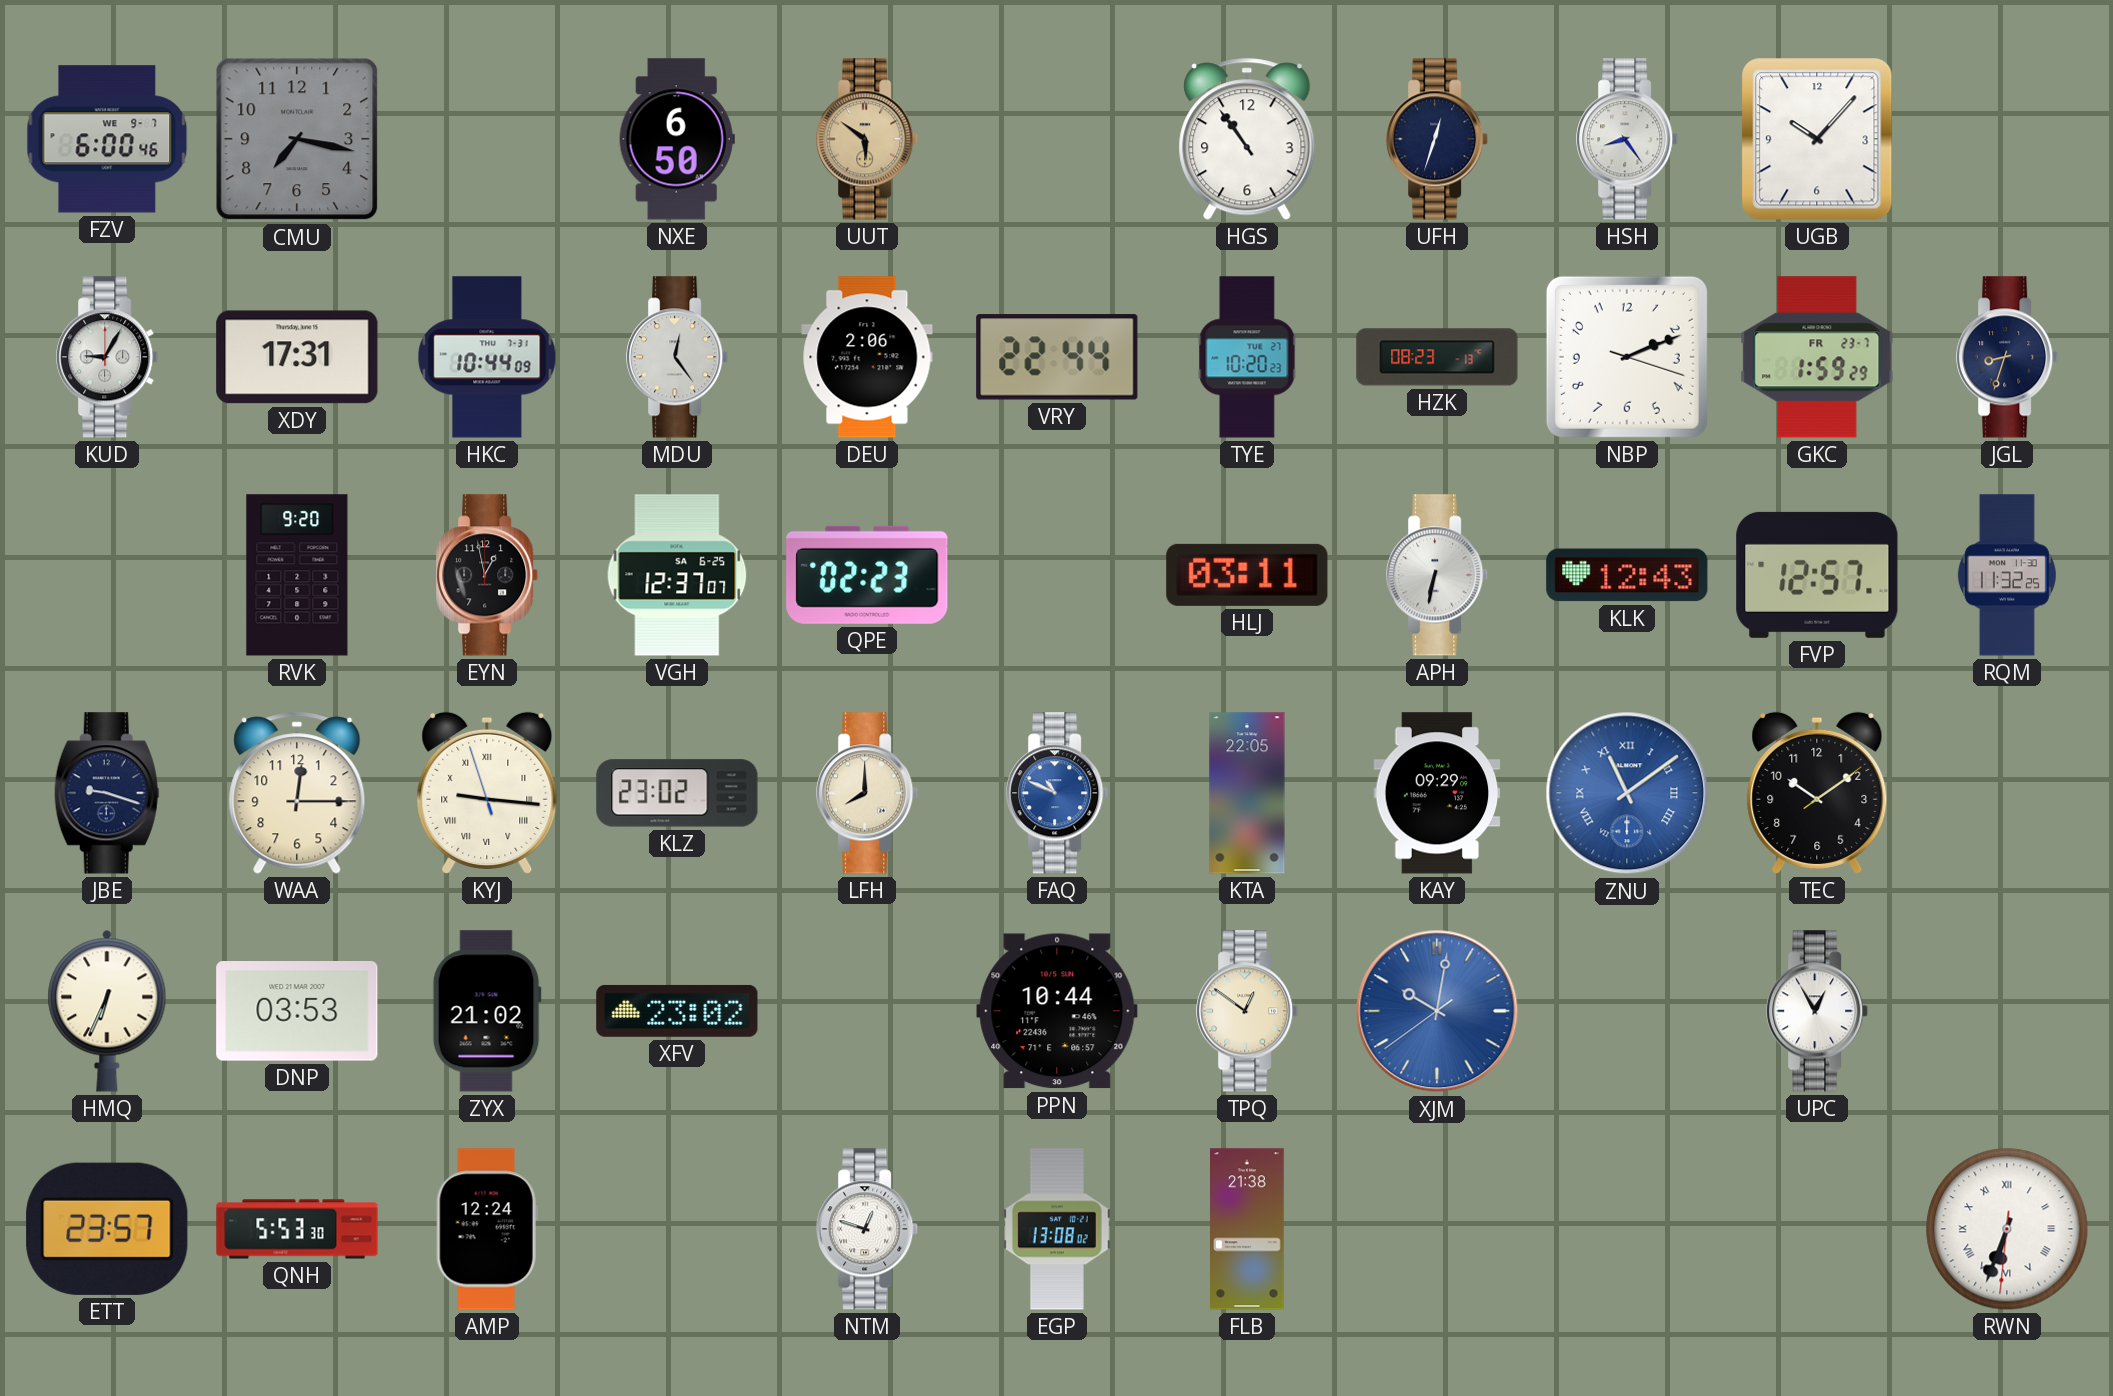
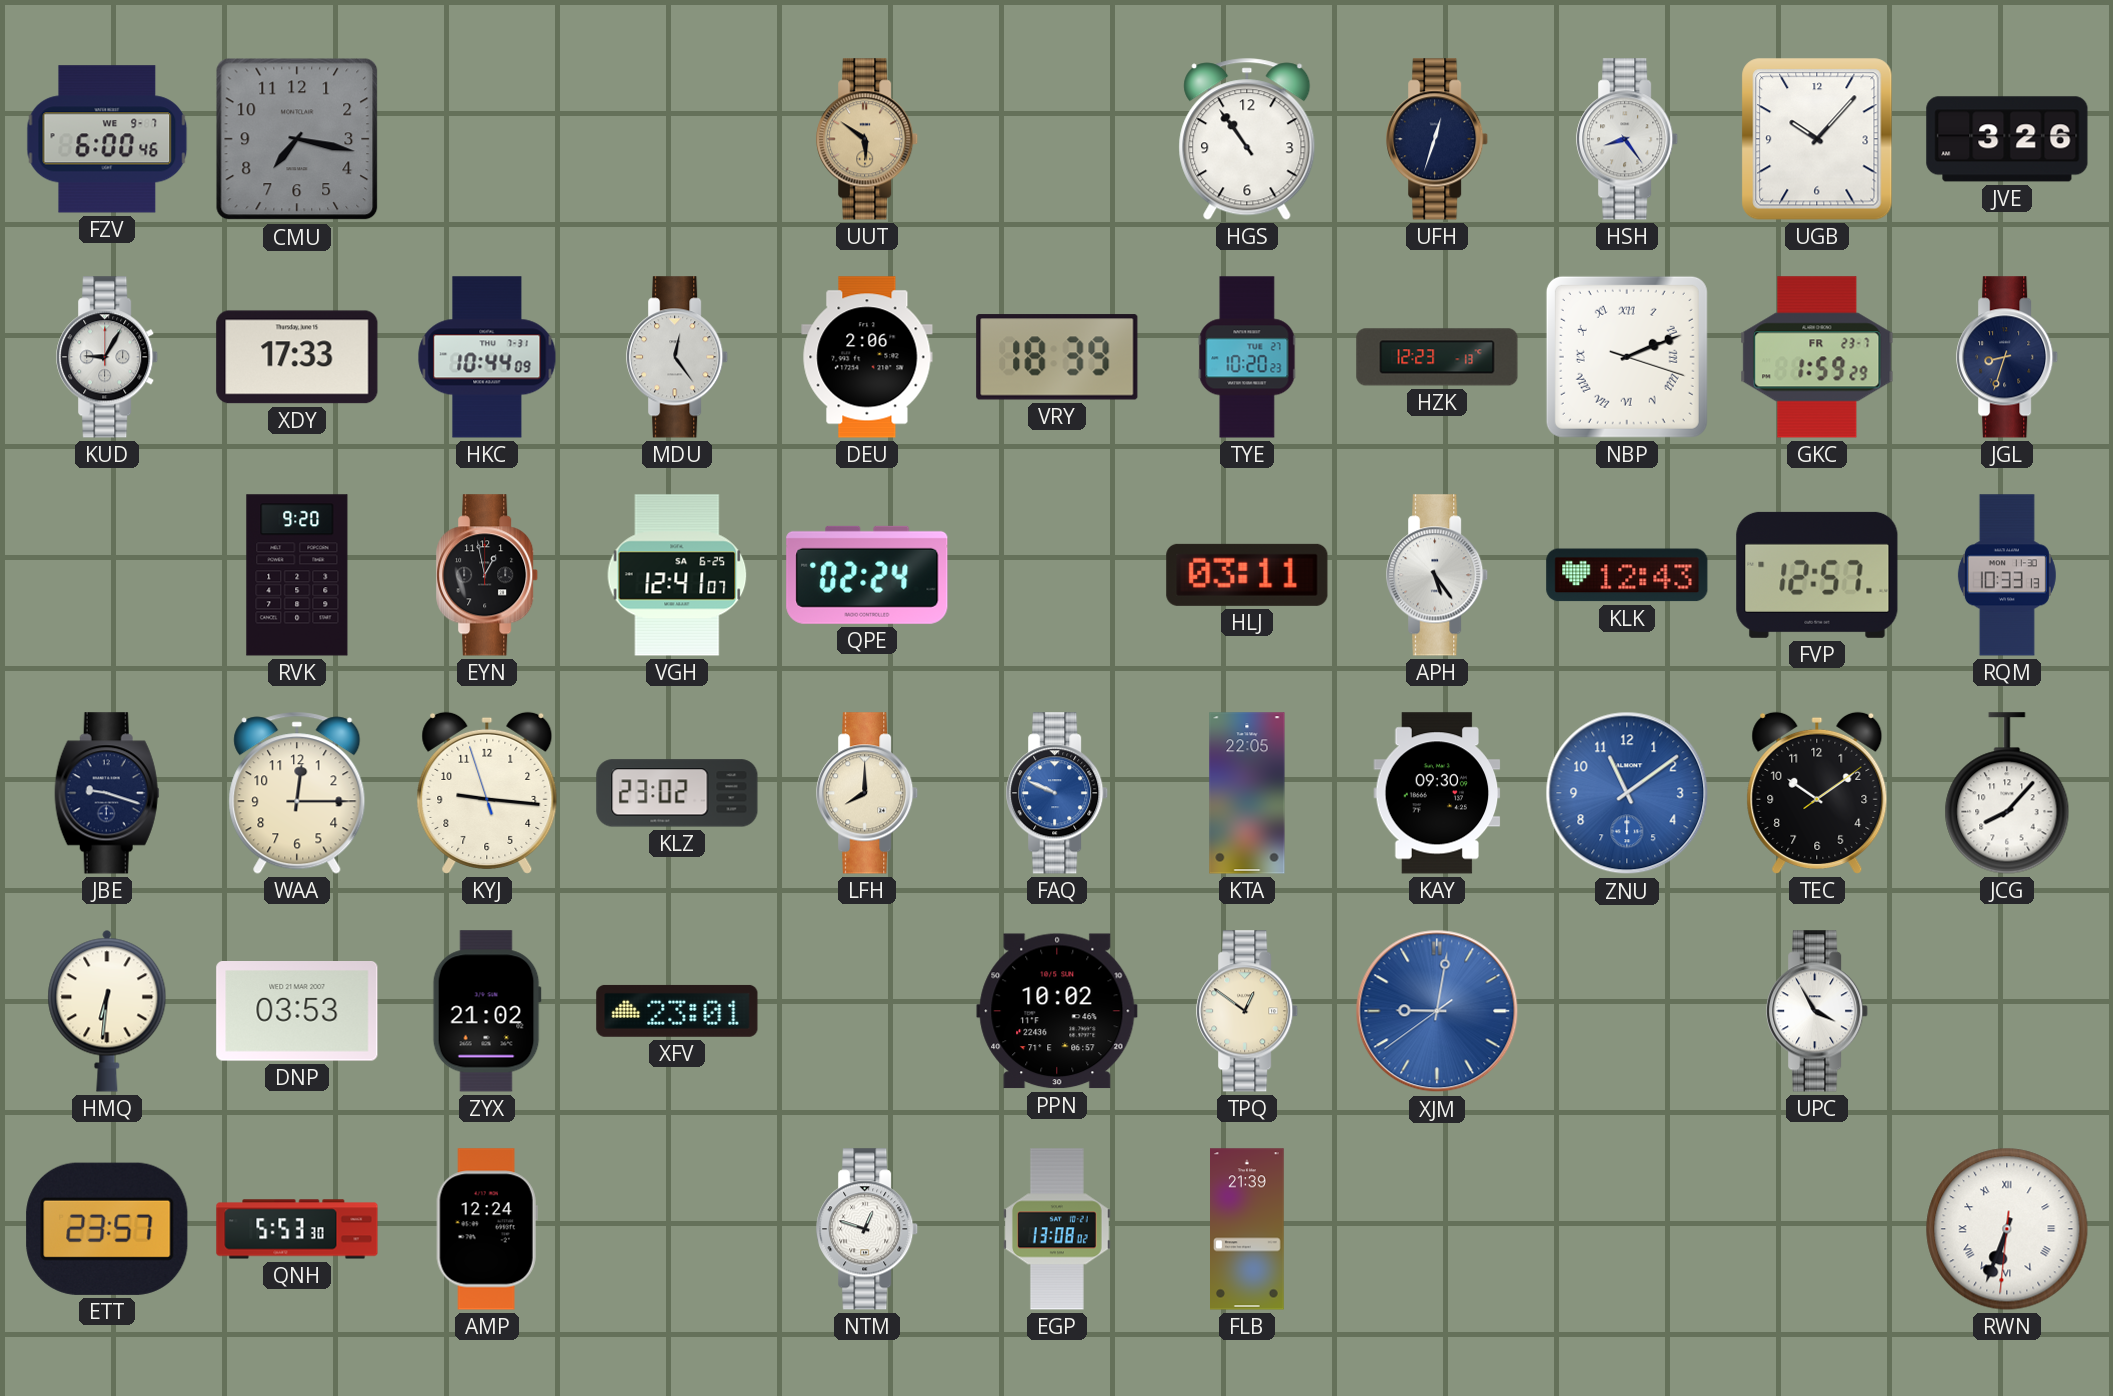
NXE: 6:50 -> none (677, 139)
JVE: none -> 3:26 (2007, 139)
XDY: 17:31 -> 17:33 (297, 357)
VRY: 22:44 -> 18:39 (1057, 357)
HZK: 08:23 -> 12:23 (1437, 357)
NBP numerals: Arabic -> Roman (1627, 357)
VGH: 12:37 -> 12:41 (677, 575)
QPE: 02:23 -> 02:24 (867, 575)
APH: 6:32 -> 5:24 (1438, 575)
RQM: 11:32 -> 10:33 (2007, 575)
KYJ numerals: Roman -> Arabic (487, 793)
FAQ: 10:49 -> 9:49 (1058, 793)
KAY: 09:29 -> 09:30 (1437, 793)
ZNU numerals: Roman -> Arabic (1627, 793)
JCG: none -> 8:07 (2007, 793)
HMQ: 6:34 -> 6:31 (107, 1011)
XFV: 23:02 -> 23:01 (677, 1011)
PPN: 10:44 -> 10:02 (1057, 1011)
XJM: 10:01 -> 9:01 (1437, 1011)
UPC: 12:55 -> 3:55 (1818, 1011)
FLB: 21:38 -> 21:39 (1248, 1229)
